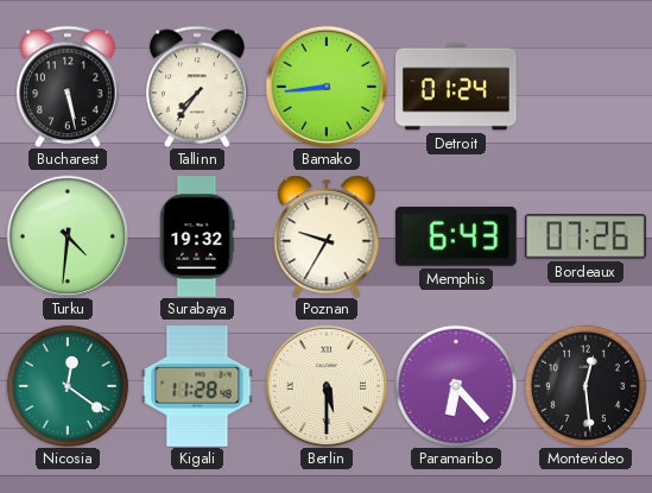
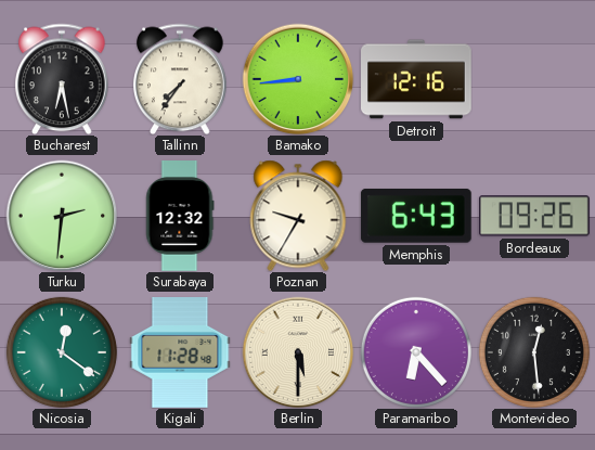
Bucharest: 5:28 -> 6:28 (63, 79)
Detroit: 01:24 -> 12:16 (417, 79)
Turku: 4:31 -> 2:31 (62, 216)
Surabaya: 19:32 -> 12:32 (180, 217)
Bordeaux: 07:26 -> 09:26 (534, 216)
